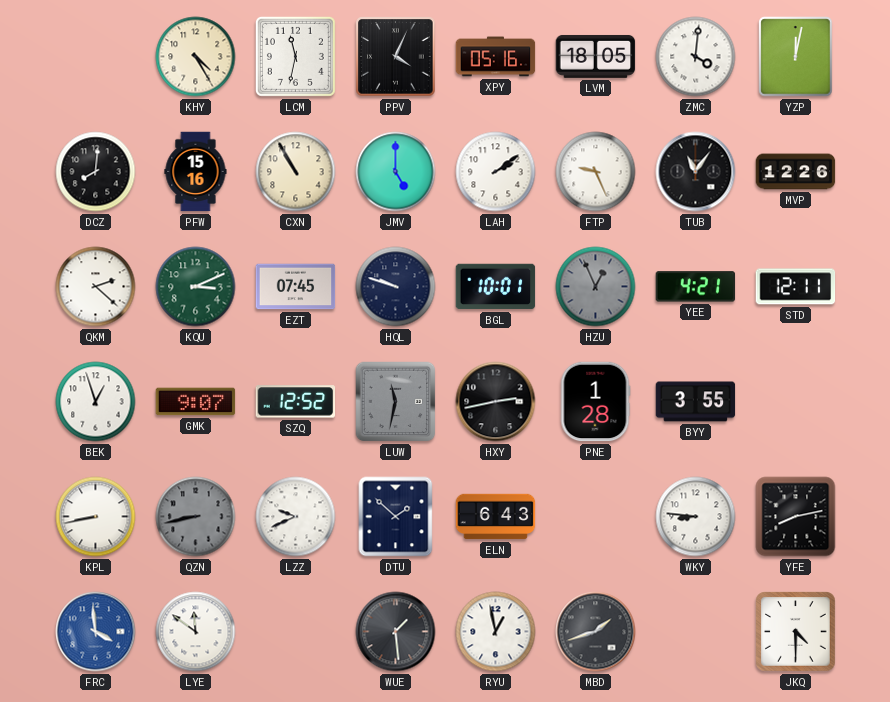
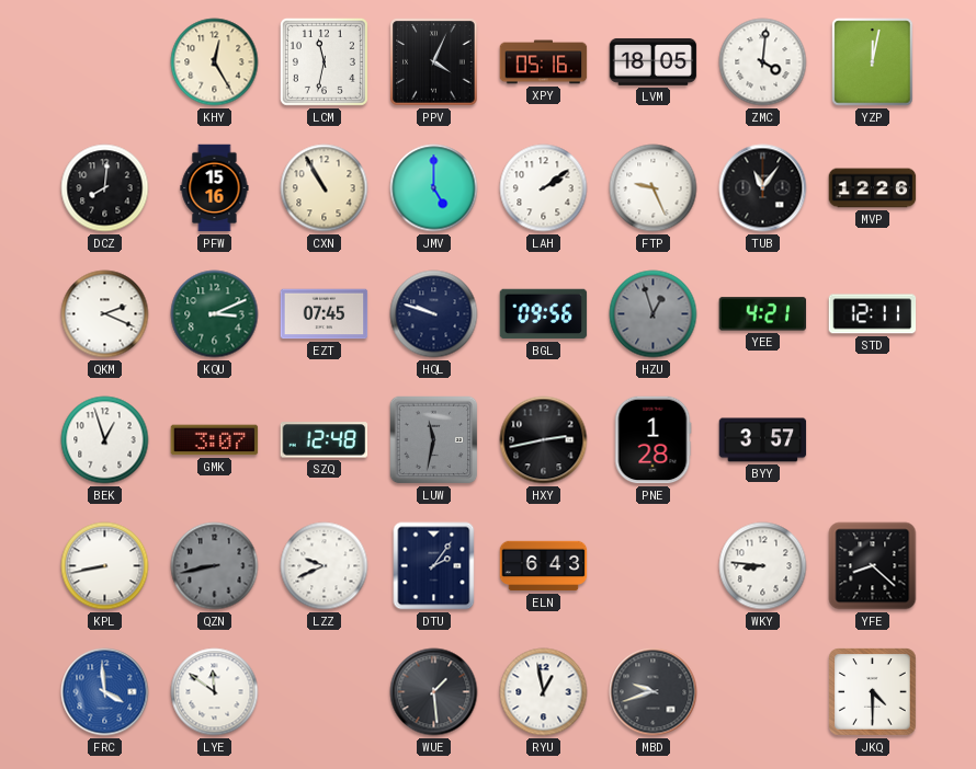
KHY: 4:25 -> 12:25 (215, 62)
QKM: 2:22 -> 2:19 (105, 314)
BGL: 10:01 -> 09:56 (544, 314)
HZU: 12:56 -> 12:57 (654, 314)
GMK: 9:07 -> 3:07 (215, 440)
SZQ: 12:52 -> 12:48 (325, 440)
BYY: 3:55 -> 3:57 (763, 440)
DTU: 1:52 -> 2:06 (434, 566)
YFE: 8:13 -> 8:22 (873, 566)
MBD: 1:42 -> 9:42 (654, 692)
